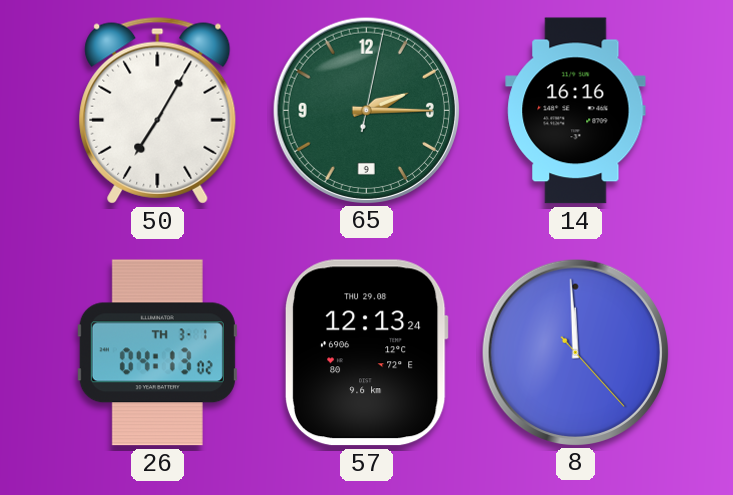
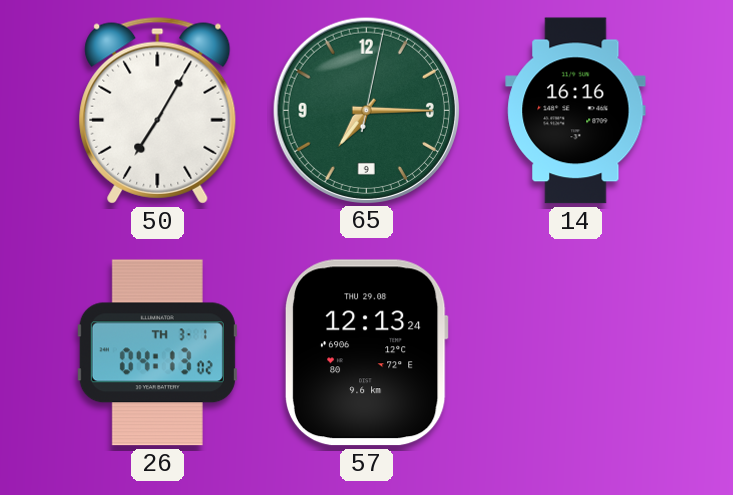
65: 2:15 -> 7:15 (366, 110)
8: 11:59 -> none (575, 352)
